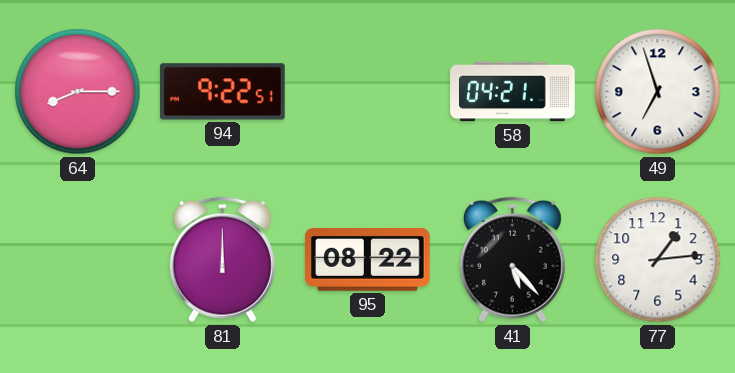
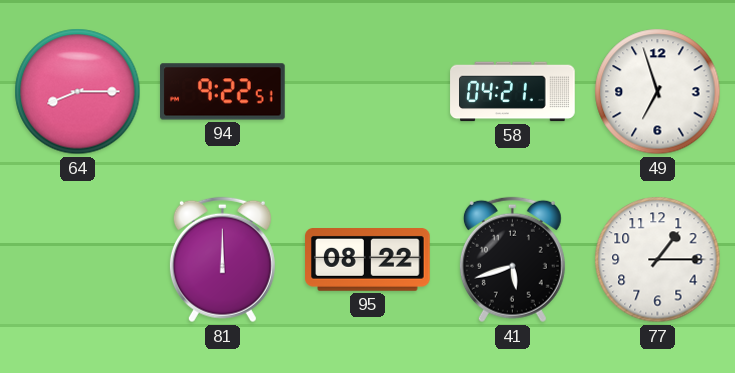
41: 5:23 -> 5:42 (512, 260)
77: 1:14 -> 1:15 (658, 260)
